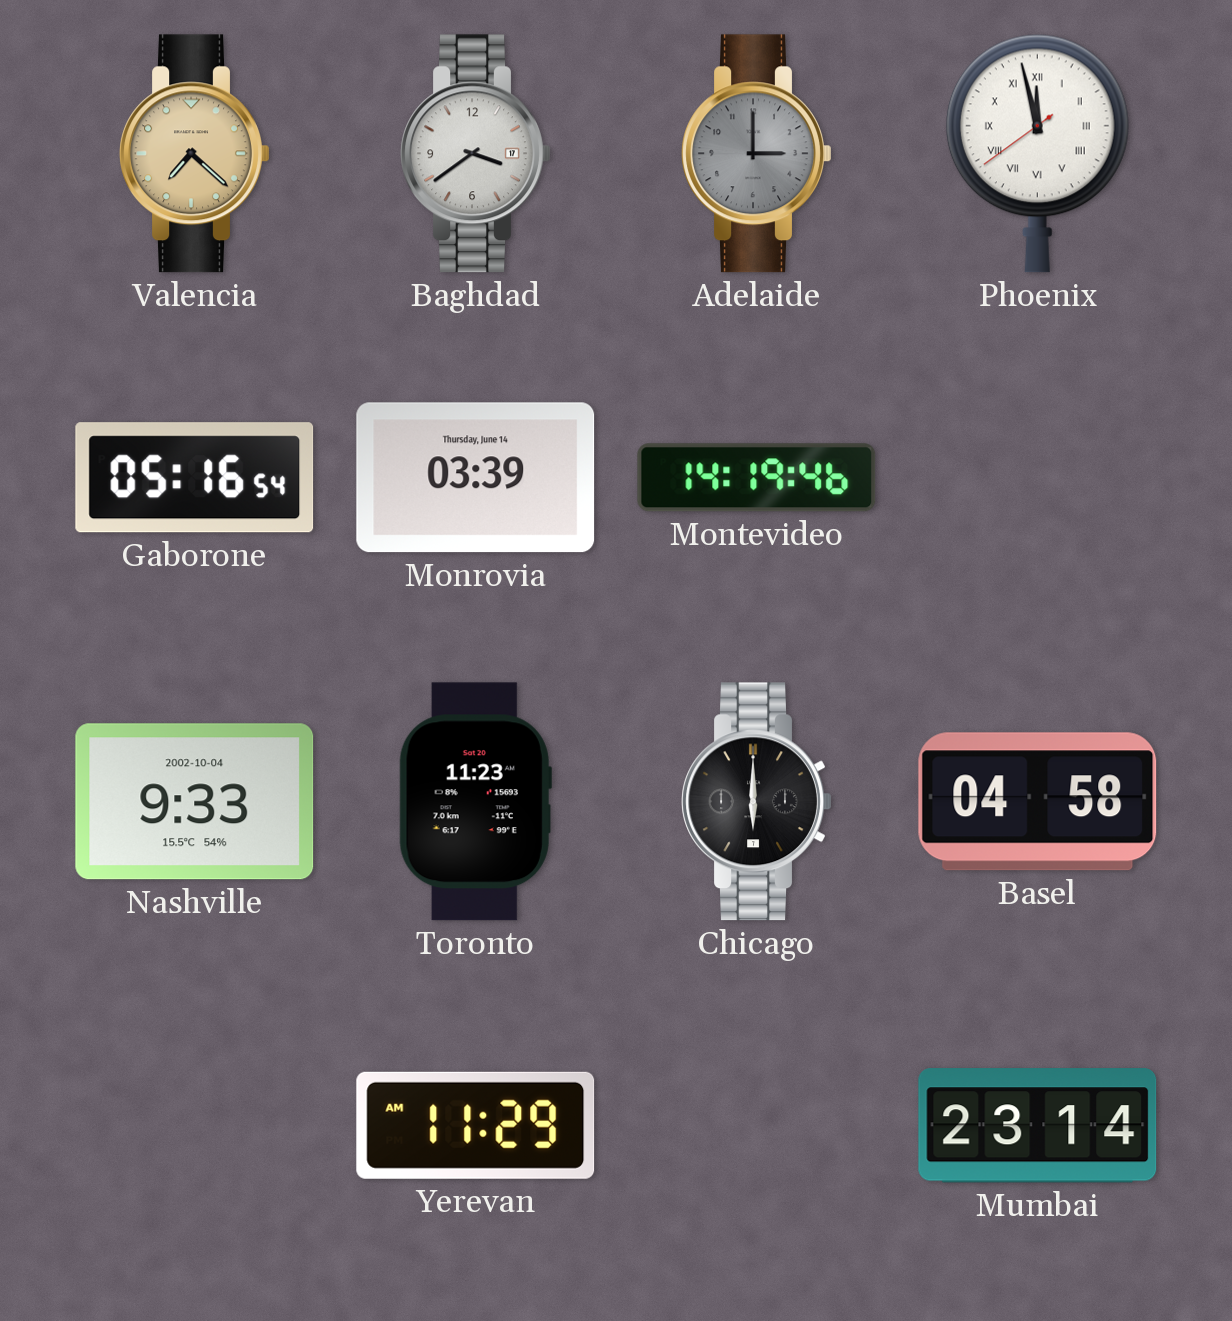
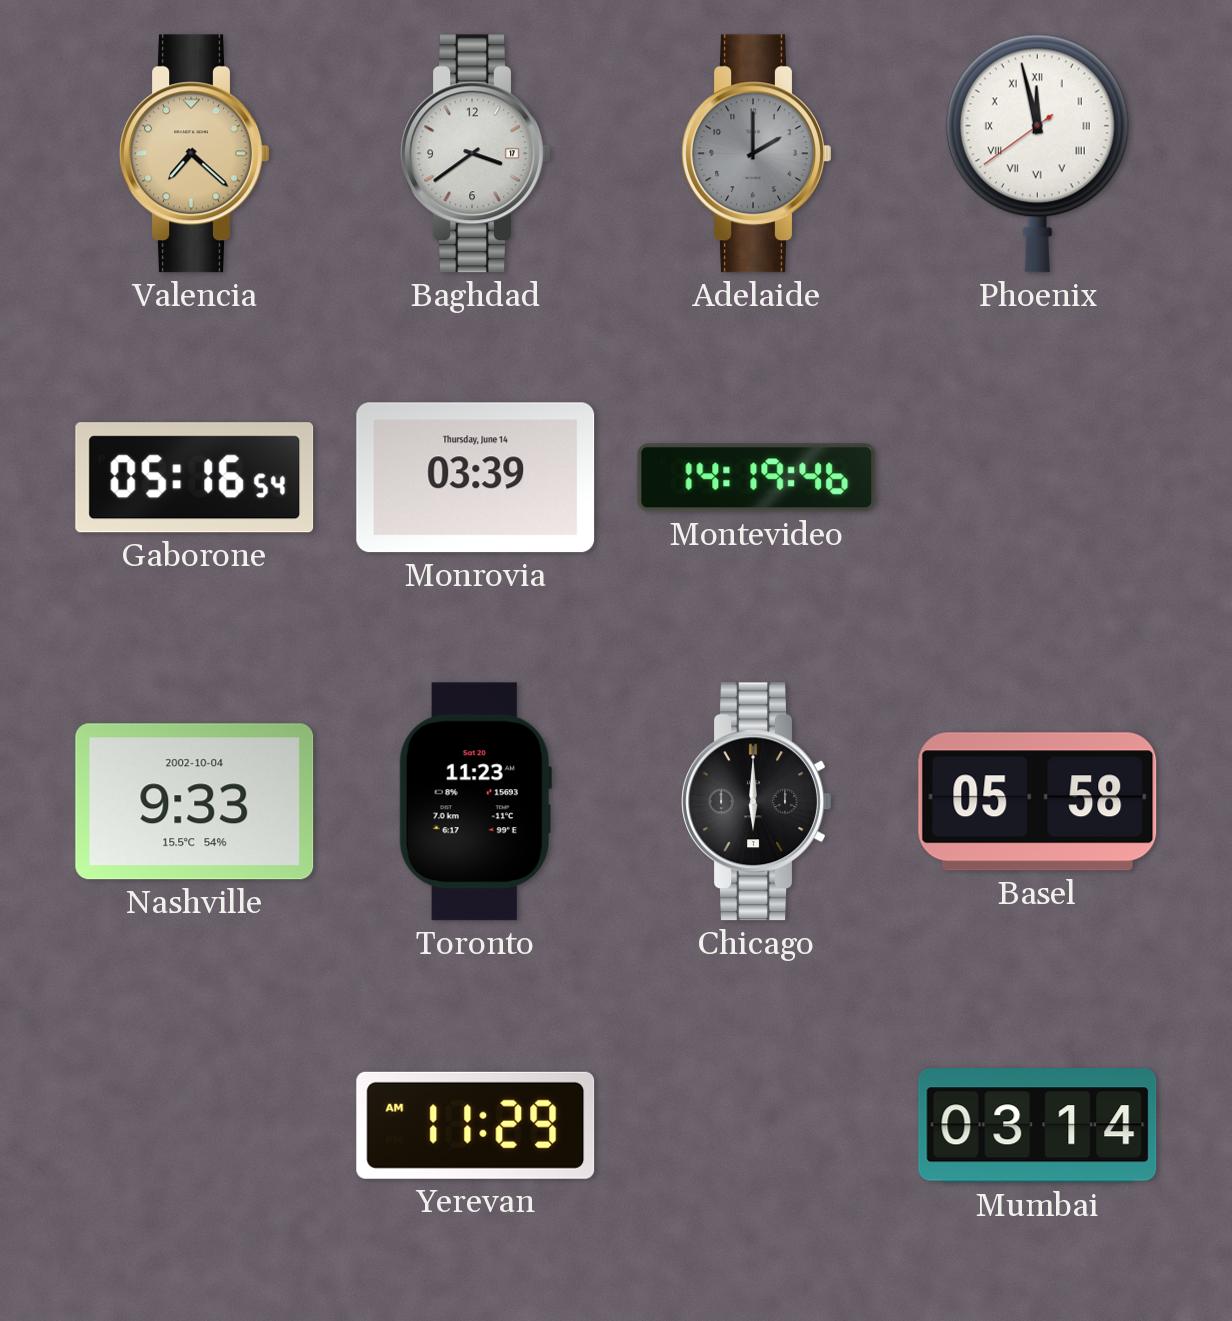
Adelaide: 3:00 -> 2:00 (757, 154)
Basel: 04:58 -> 05:58 (1038, 802)
Mumbai: 23:14 -> 03:14 (1038, 1126)
